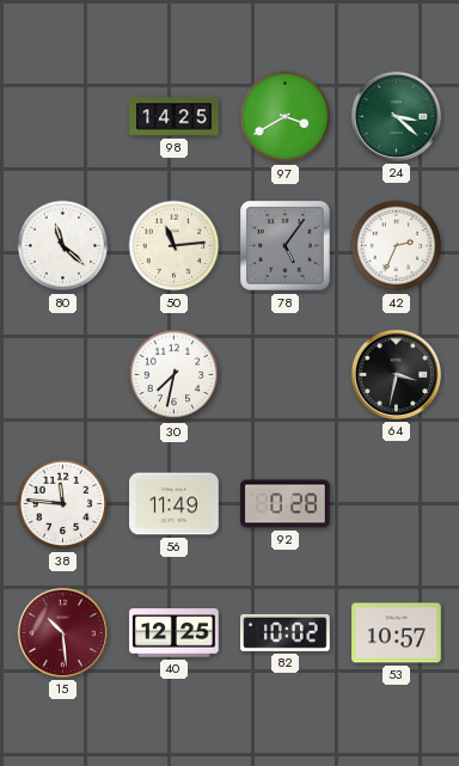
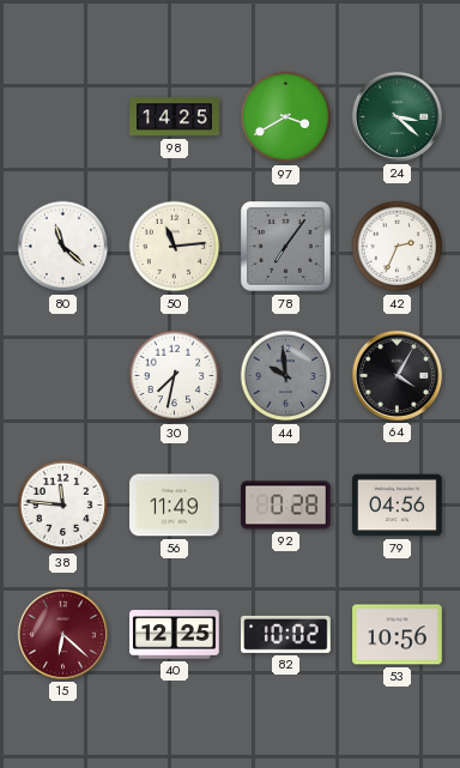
78: 5:06 -> 7:06 (286, 247)
44: none -> 9:59 (286, 376)
64: 3:32 -> 4:05 (397, 375)
79: none -> 04:56 (398, 506)
15: 10:29 -> 6:22 (62, 634)
53: 10:57 -> 10:56 (398, 635)
